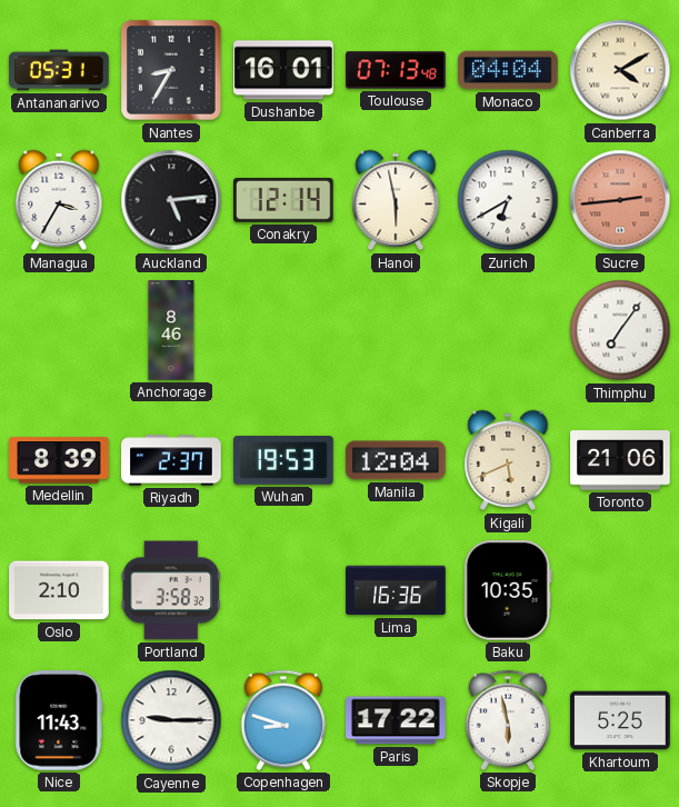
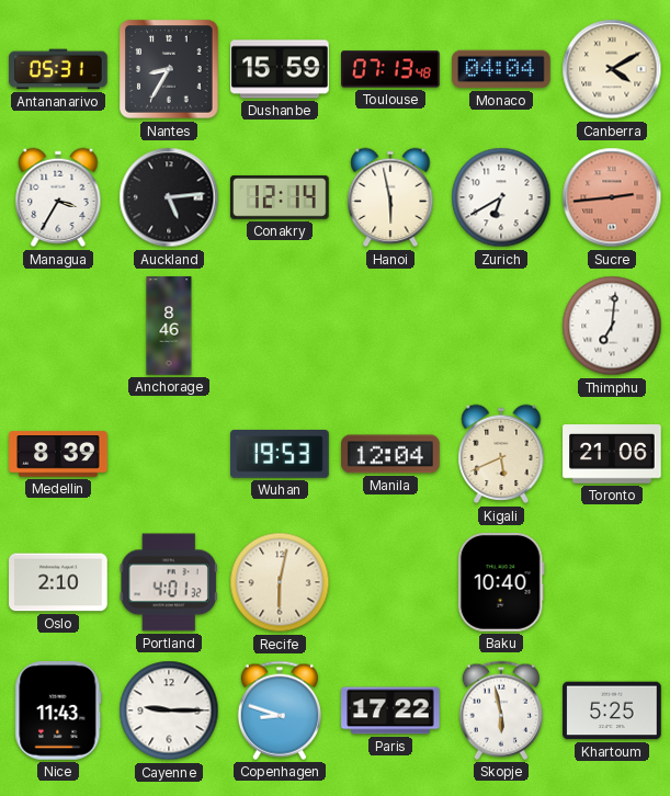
Dushanbe: 16:01 -> 15:59 (280, 69)
Thimphu: 7:06 -> 7:01 (612, 326)
Riyadh: 2:37 -> none (171, 460)
Portland: 3:58 -> 4:01 (168, 582)
Recife: none -> 6:02 (280, 582)
Lima: 16:36 -> none (396, 590)
Baku: 10:35 -> 10:40 (501, 583)
